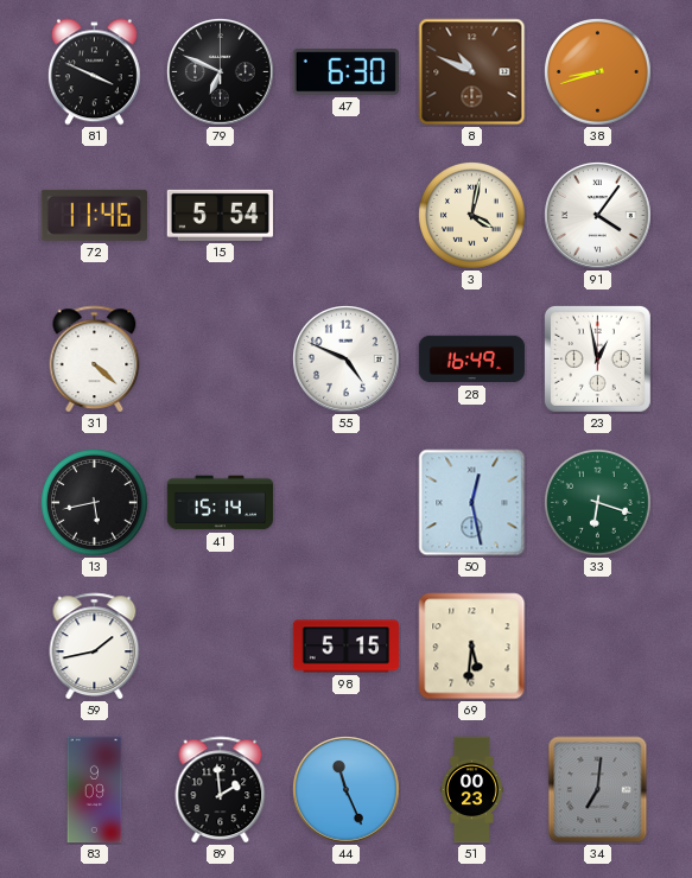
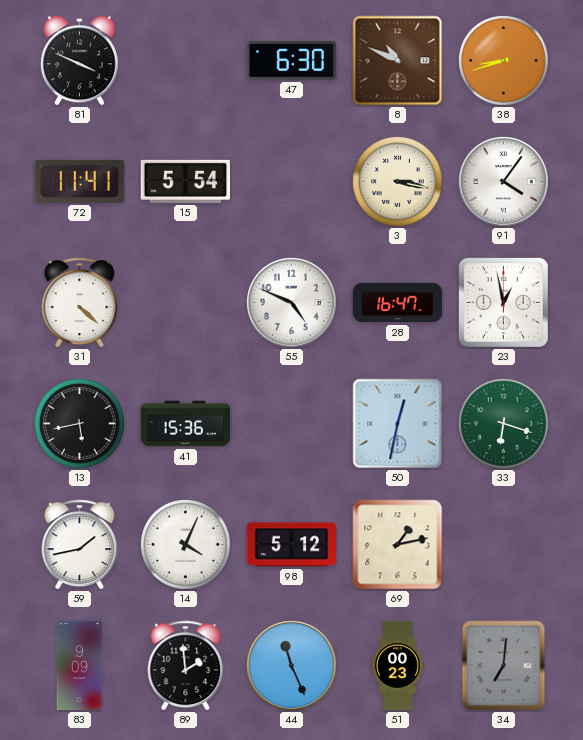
79: 6:49 -> none (221, 72)
72: 11:46 -> 11:41 (79, 181)
3: 4:02 -> 3:17 (398, 182)
28: 16:49 -> 16:47 (398, 303)
41: 15:14 -> 15:36 (186, 424)
50: 12:28 -> 12:32 (398, 424)
14: none -> 4:04 (186, 545)
98: 5:15 -> 5:12 (292, 545)
69: 5:31 -> 1:13 (398, 545)
